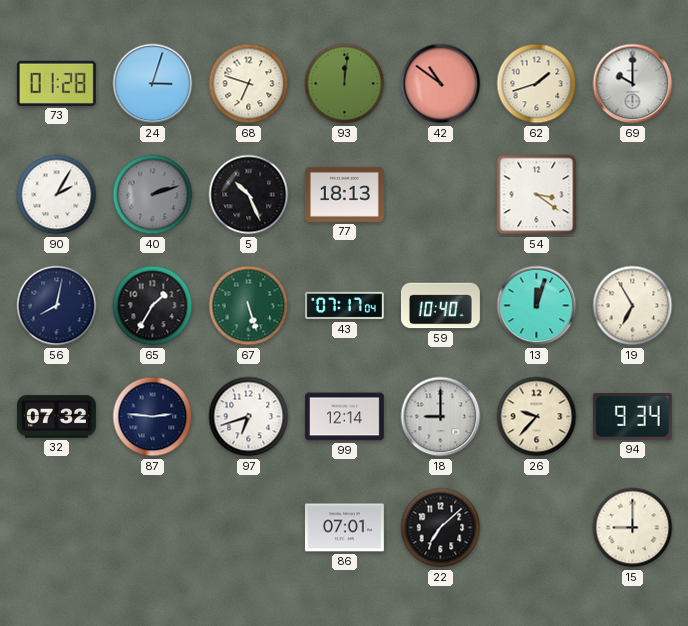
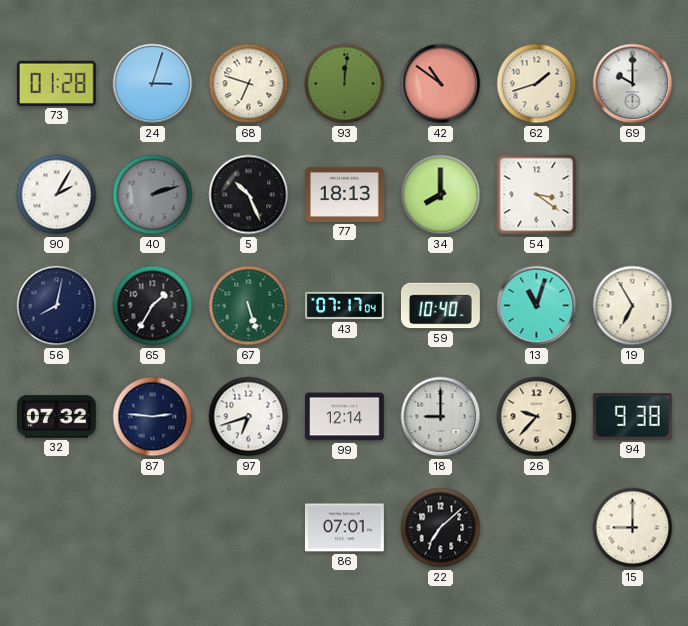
34: none -> 8:00 (441, 195)
13: 12:03 -> 11:03 (537, 306)
94: 9:34 -> 9:38 (632, 417)
